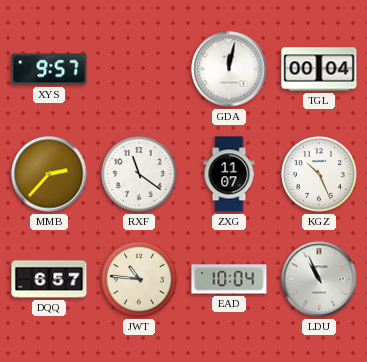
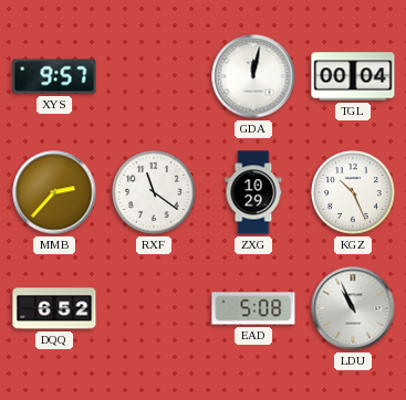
ZXG: 11:07 -> 10:29 (253, 192)
DQQ: 6:57 -> 6:52 (54, 308)
JWT: 10:46 -> none (139, 279)
EAD: 10:04 -> 5:08 (253, 308)
